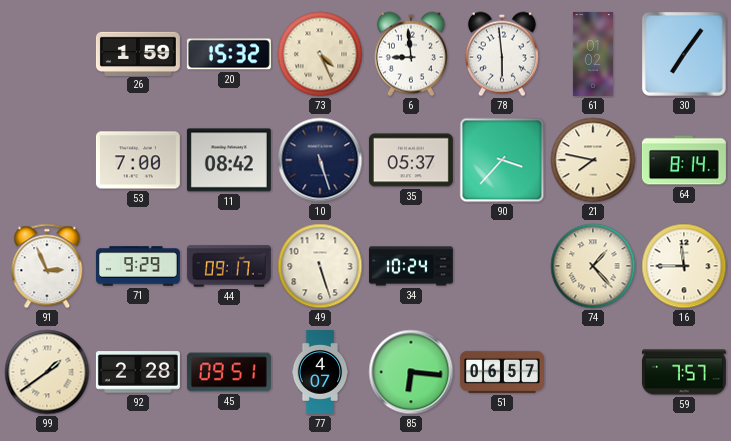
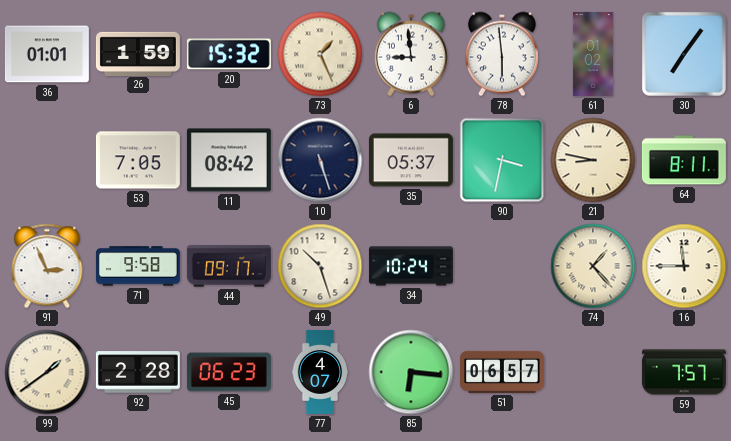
36: none -> 01:01 (47, 54)
73: 4:26 -> 1:26 (320, 54)
53: 7:00 -> 7:05 (138, 160)
90: 3:37 -> 3:32 (502, 160)
21: 7:47 -> 8:47 (593, 160)
64: 8:14 -> 8:11 (684, 160)
71: 9:29 -> 9:58 (138, 266)
49: 5:27 -> 10:27 (320, 266)
45: 09:51 -> 06:23 (229, 372)
